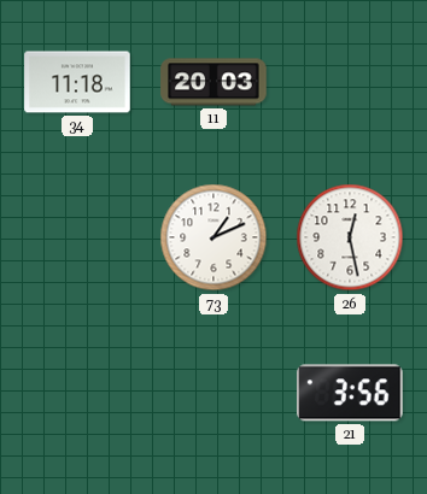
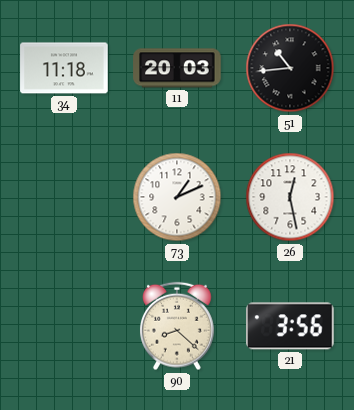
51: none -> 10:44 (290, 68)
90: none -> 8:22 (178, 326)
